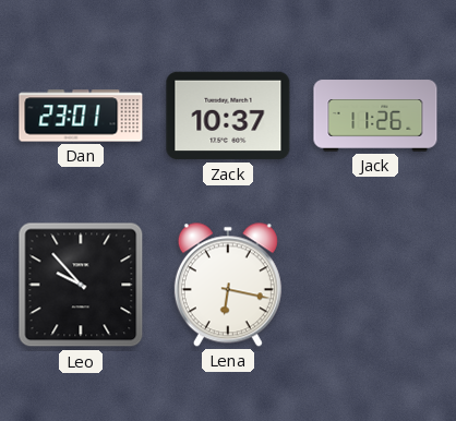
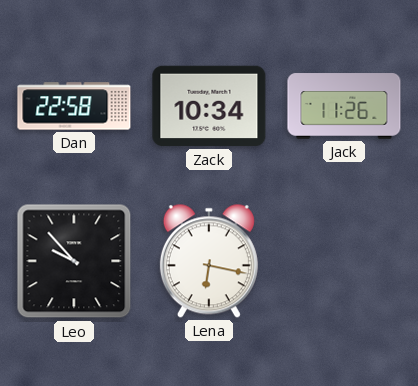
Dan: 23:01 -> 22:58 (74, 106)
Zack: 10:37 -> 10:34 (209, 106)
